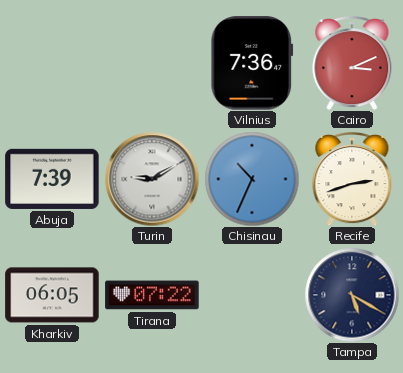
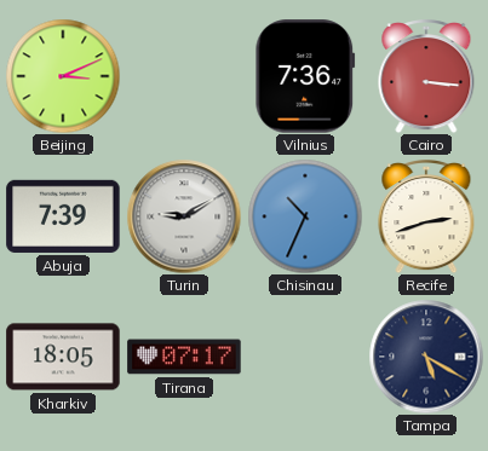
Beijing: none -> 3:11 (63, 76)
Cairo: 3:11 -> 3:16 (426, 77)
Kharkiv: 06:05 -> 18:05 (63, 357)
Tirana: 07:22 -> 07:17 (184, 357)
